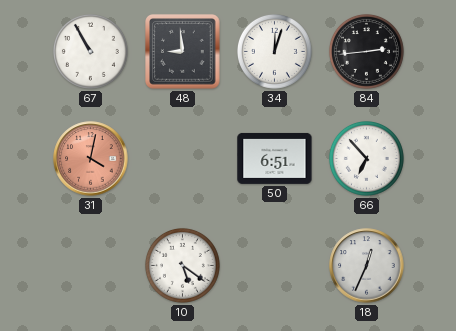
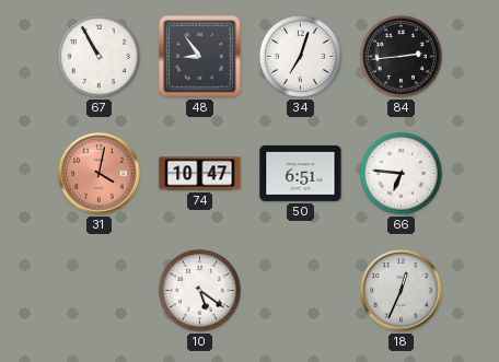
48: 8:59 -> 8:54 (200, 57)
34: 12:03 -> 7:03 (300, 56)
74: none -> 10:47 (200, 174)
66: 6:53 -> 6:46 (401, 173)
